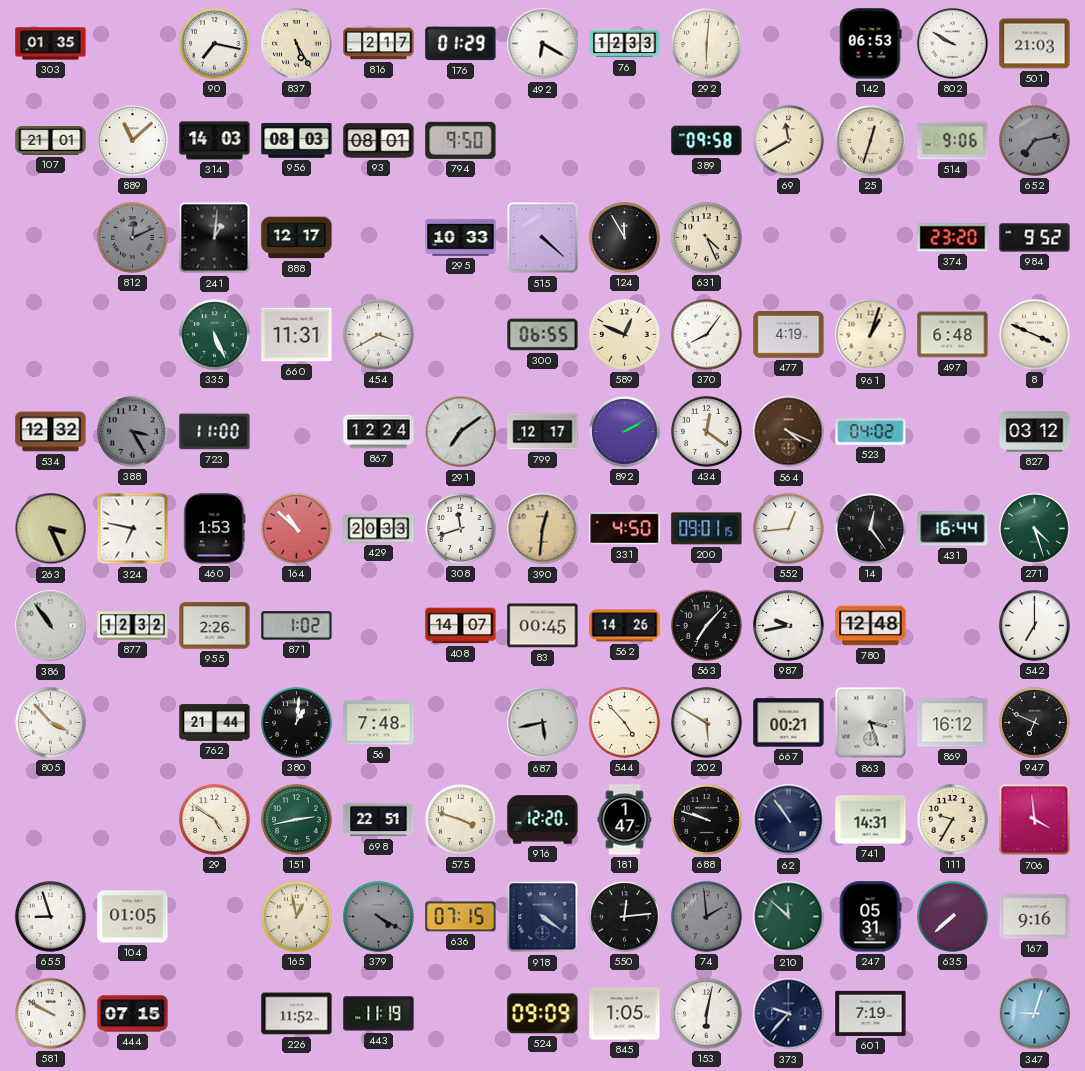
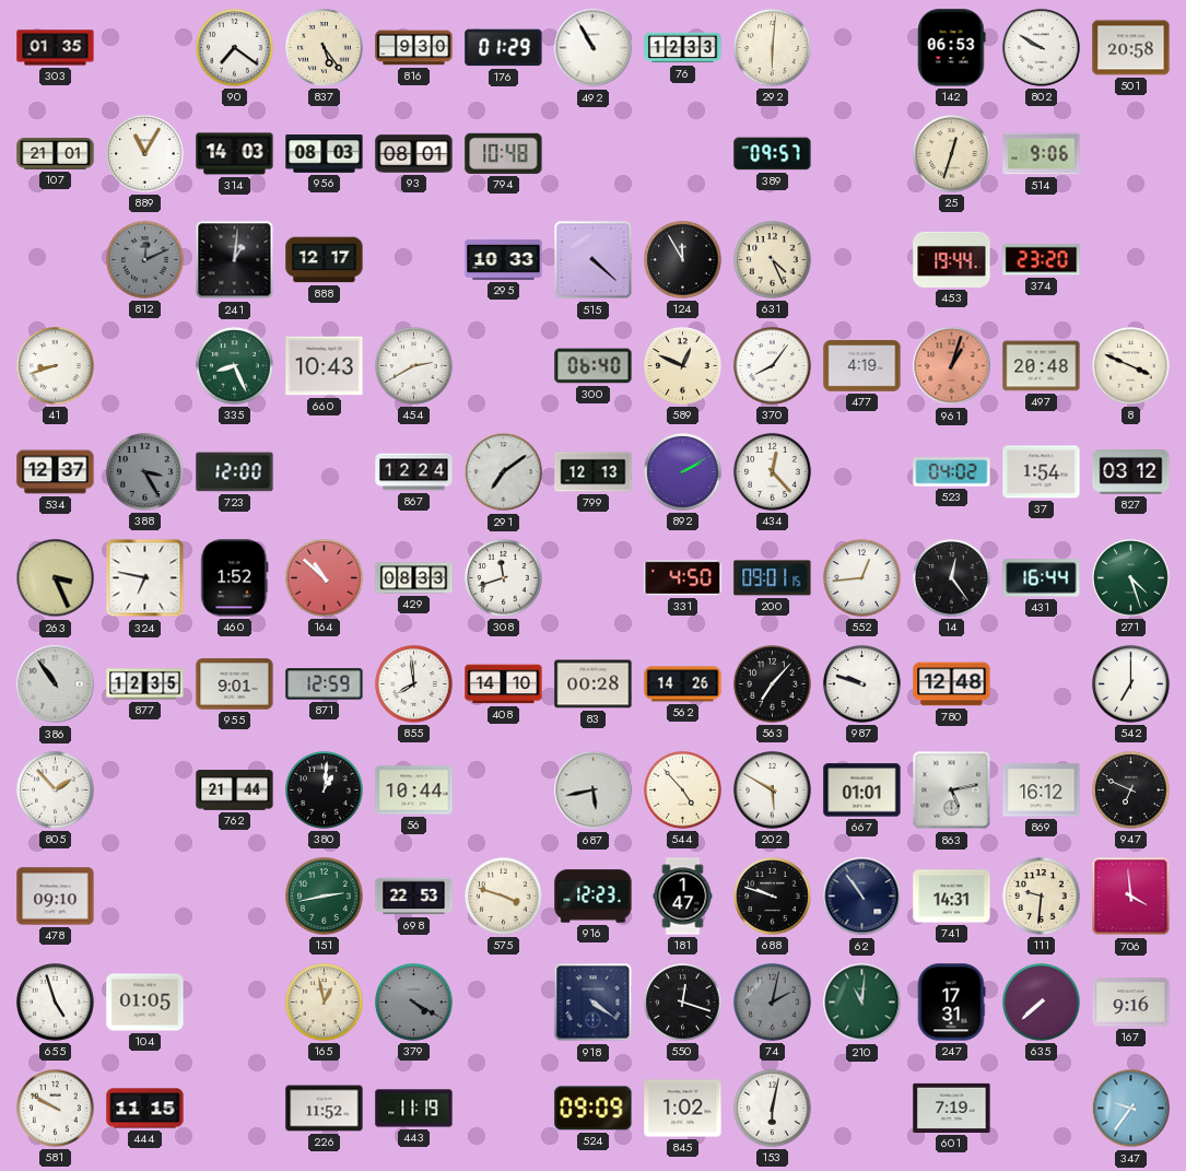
90: 7:17 -> 7:21 (235, 48)
837: 5:25 -> 5:24 (325, 48)
816: 2:17 -> 9:30 (414, 48)
492: 6:20 -> 10:55 (594, 48)
501: 21:03 -> 20:58 (1131, 48)
889: 11:08 -> 11:05 (145, 154)
794: 9:50 -> 10:48 (504, 153)
389: 09:58 -> 09:57 (773, 154)
69: 11:40 -> none (789, 141)
652: 7:13 -> none (1035, 141)
453: none -> 19:44 (952, 259)
984: 9:52 -> none (1035, 238)
41: none -> 8:42 (56, 366)
335: 5:26 -> 8:26 (235, 366)
660: 11:31 -> 10:43 (325, 366)
454: 3:40 -> 2:40 (414, 366)
300: 06:55 -> 06:40 (594, 366)
961 dial: cream -> salmon (952, 366)
497: 6:48 -> 20:48 (1042, 366)
534: 12:32 -> 12:37 (56, 472)
723: 11:00 -> 12:00 (235, 472)
799: 12:17 -> 12:13 (594, 472)
434: 12:21 -> 12:23 (773, 472)
564: 4:19 -> none (789, 432)
37: none -> 1:54 (1042, 472)
460: 1:53 -> 1:52 (235, 578)
429: 20:33 -> 08:33 (414, 578)
390: 12:31 -> none (543, 529)
877: 12:32 -> 12:35 (145, 684)
955: 2:26 -> 9:01 (235, 684)
871: 1:02 -> 12:59 (325, 684)
855: none -> 7:59 (414, 684)
408: 14:07 -> 14:10 (504, 684)
83: 00:45 -> 00:28 (594, 684)
987: 9:43 -> 9:48 (862, 684)
805: 3:53 -> 1:53 (56, 791)
56: 7:48 -> 10:44 (414, 791)
667: 00:21 -> 01:01 (862, 791)
863: 3:27 -> 5:13 (952, 791)
478: none -> 09:10 (56, 897)
29: 4:51 -> none (215, 820)
698: 22:51 -> 22:53 (414, 897)
916: 12:20 -> 12:23 (594, 897)
111: 9:35 -> 9:31 (1042, 897)
655: 8:57 -> 4:57 (56, 1003)
636: 07:15 -> none (461, 917)
550: 12:14 -> 12:18 (683, 1003)
74: 1:59 -> 2:02 (773, 1003)
210: 11:52 -> 11:01 (862, 1003)
247: 05:31 -> 17:31 (951, 1003)
444: 07:15 -> 11:15 (145, 1109)
845: 1:05 -> 1:02 (683, 1109)
373: 9:37 -> none (789, 1014)
347: 9:03 -> 9:36 (1131, 1109)
